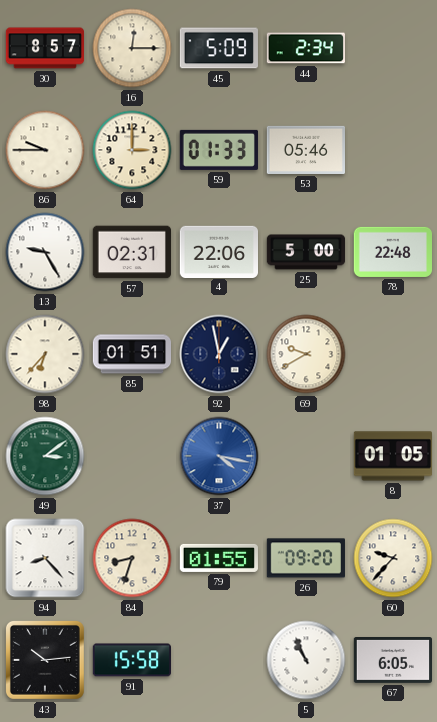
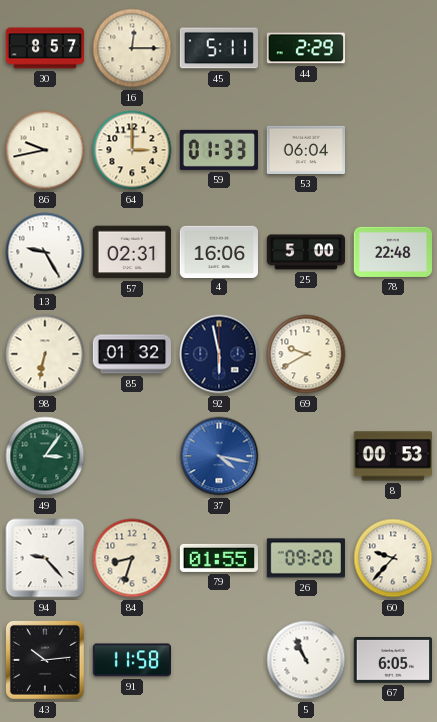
45: 5:09 -> 5:11 (219, 48)
44: 2:34 -> 2:29 (306, 48)
86: 9:45 -> 9:43 (45, 150)
53: 05:46 -> 06:04 (305, 150)
4: 22:06 -> 16:06 (218, 251)
98: 6:37 -> 6:32 (45, 354)
85: 01:51 -> 01:32 (131, 354)
92: 12:58 -> 5:58 (219, 354)
49: 3:09 -> 3:06 (45, 456)
8: 01:05 -> 00:53 (392, 456)
94: 8:23 -> 9:23 (45, 558)
91: 15:58 -> 11:58 (131, 660)
